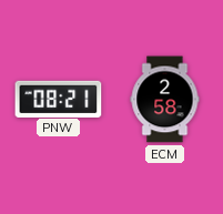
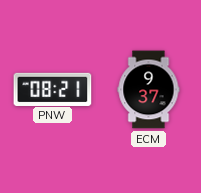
ECM: 2:58 -> 9:37 (149, 90)
